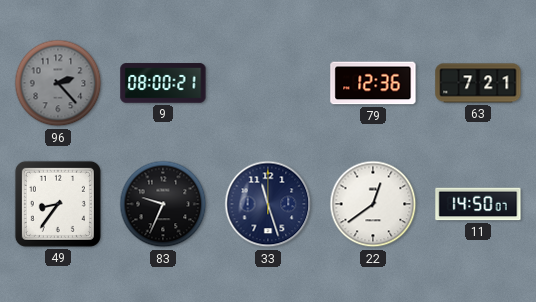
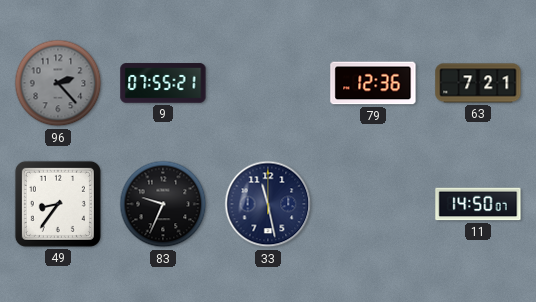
9: 08:00 -> 07:55 (163, 83)
33: 11:27 -> 11:28 (268, 204)
22: 12:39 -> none (373, 204)
